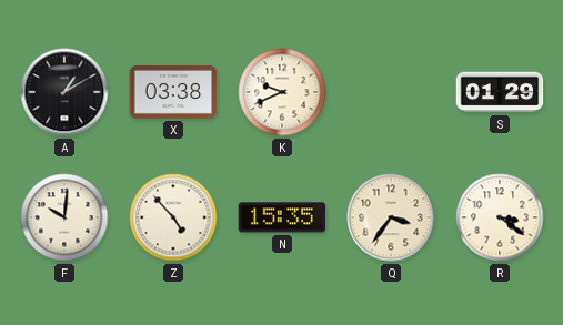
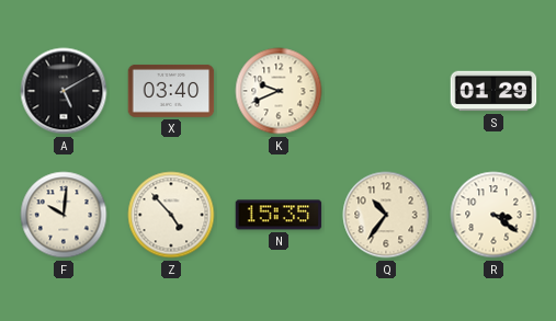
A: 1:10 -> 5:10 (64, 91)
X: 03:38 -> 03:40 (171, 91)
Q: 3:36 -> 10:36 (386, 215)
